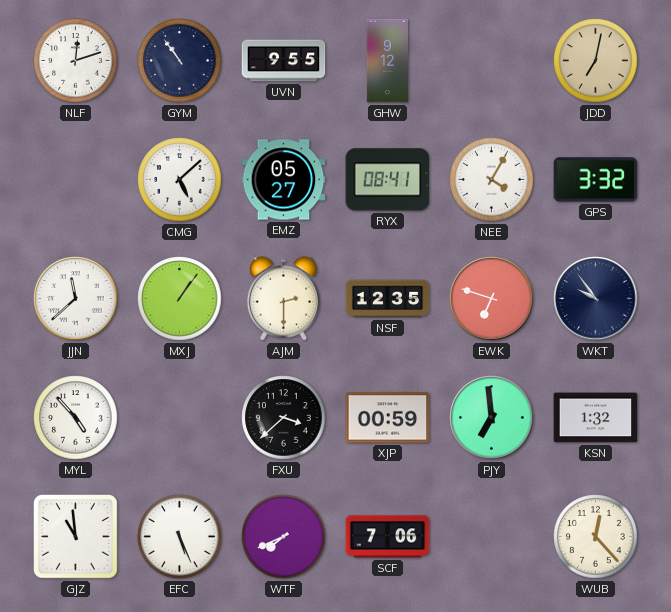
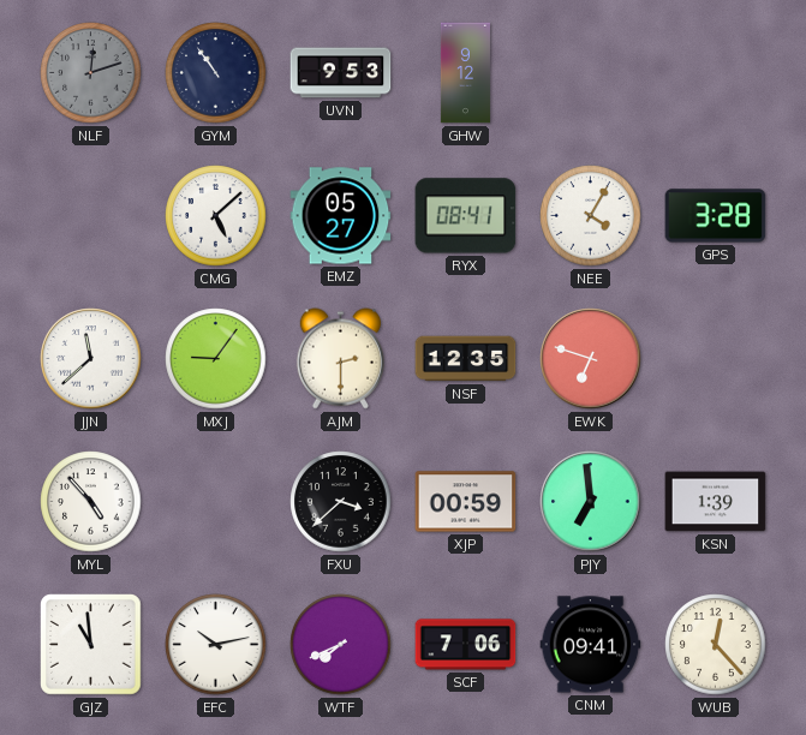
NLF dial: white -> grey (91, 73)
UVN: 9:55 -> 9:53 (341, 73)
JDD: 7:02 -> none (596, 61)
GPS: 3:32 -> 3:28 (716, 216)
MXJ: 1:06 -> 9:06 (216, 359)
WKT: 9:54 -> none (596, 299)
KSN: 1:32 -> 1:39 (716, 502)
EFC: 5:26 -> 10:13 (216, 645)
CNM: none -> 09:41 (591, 645)
